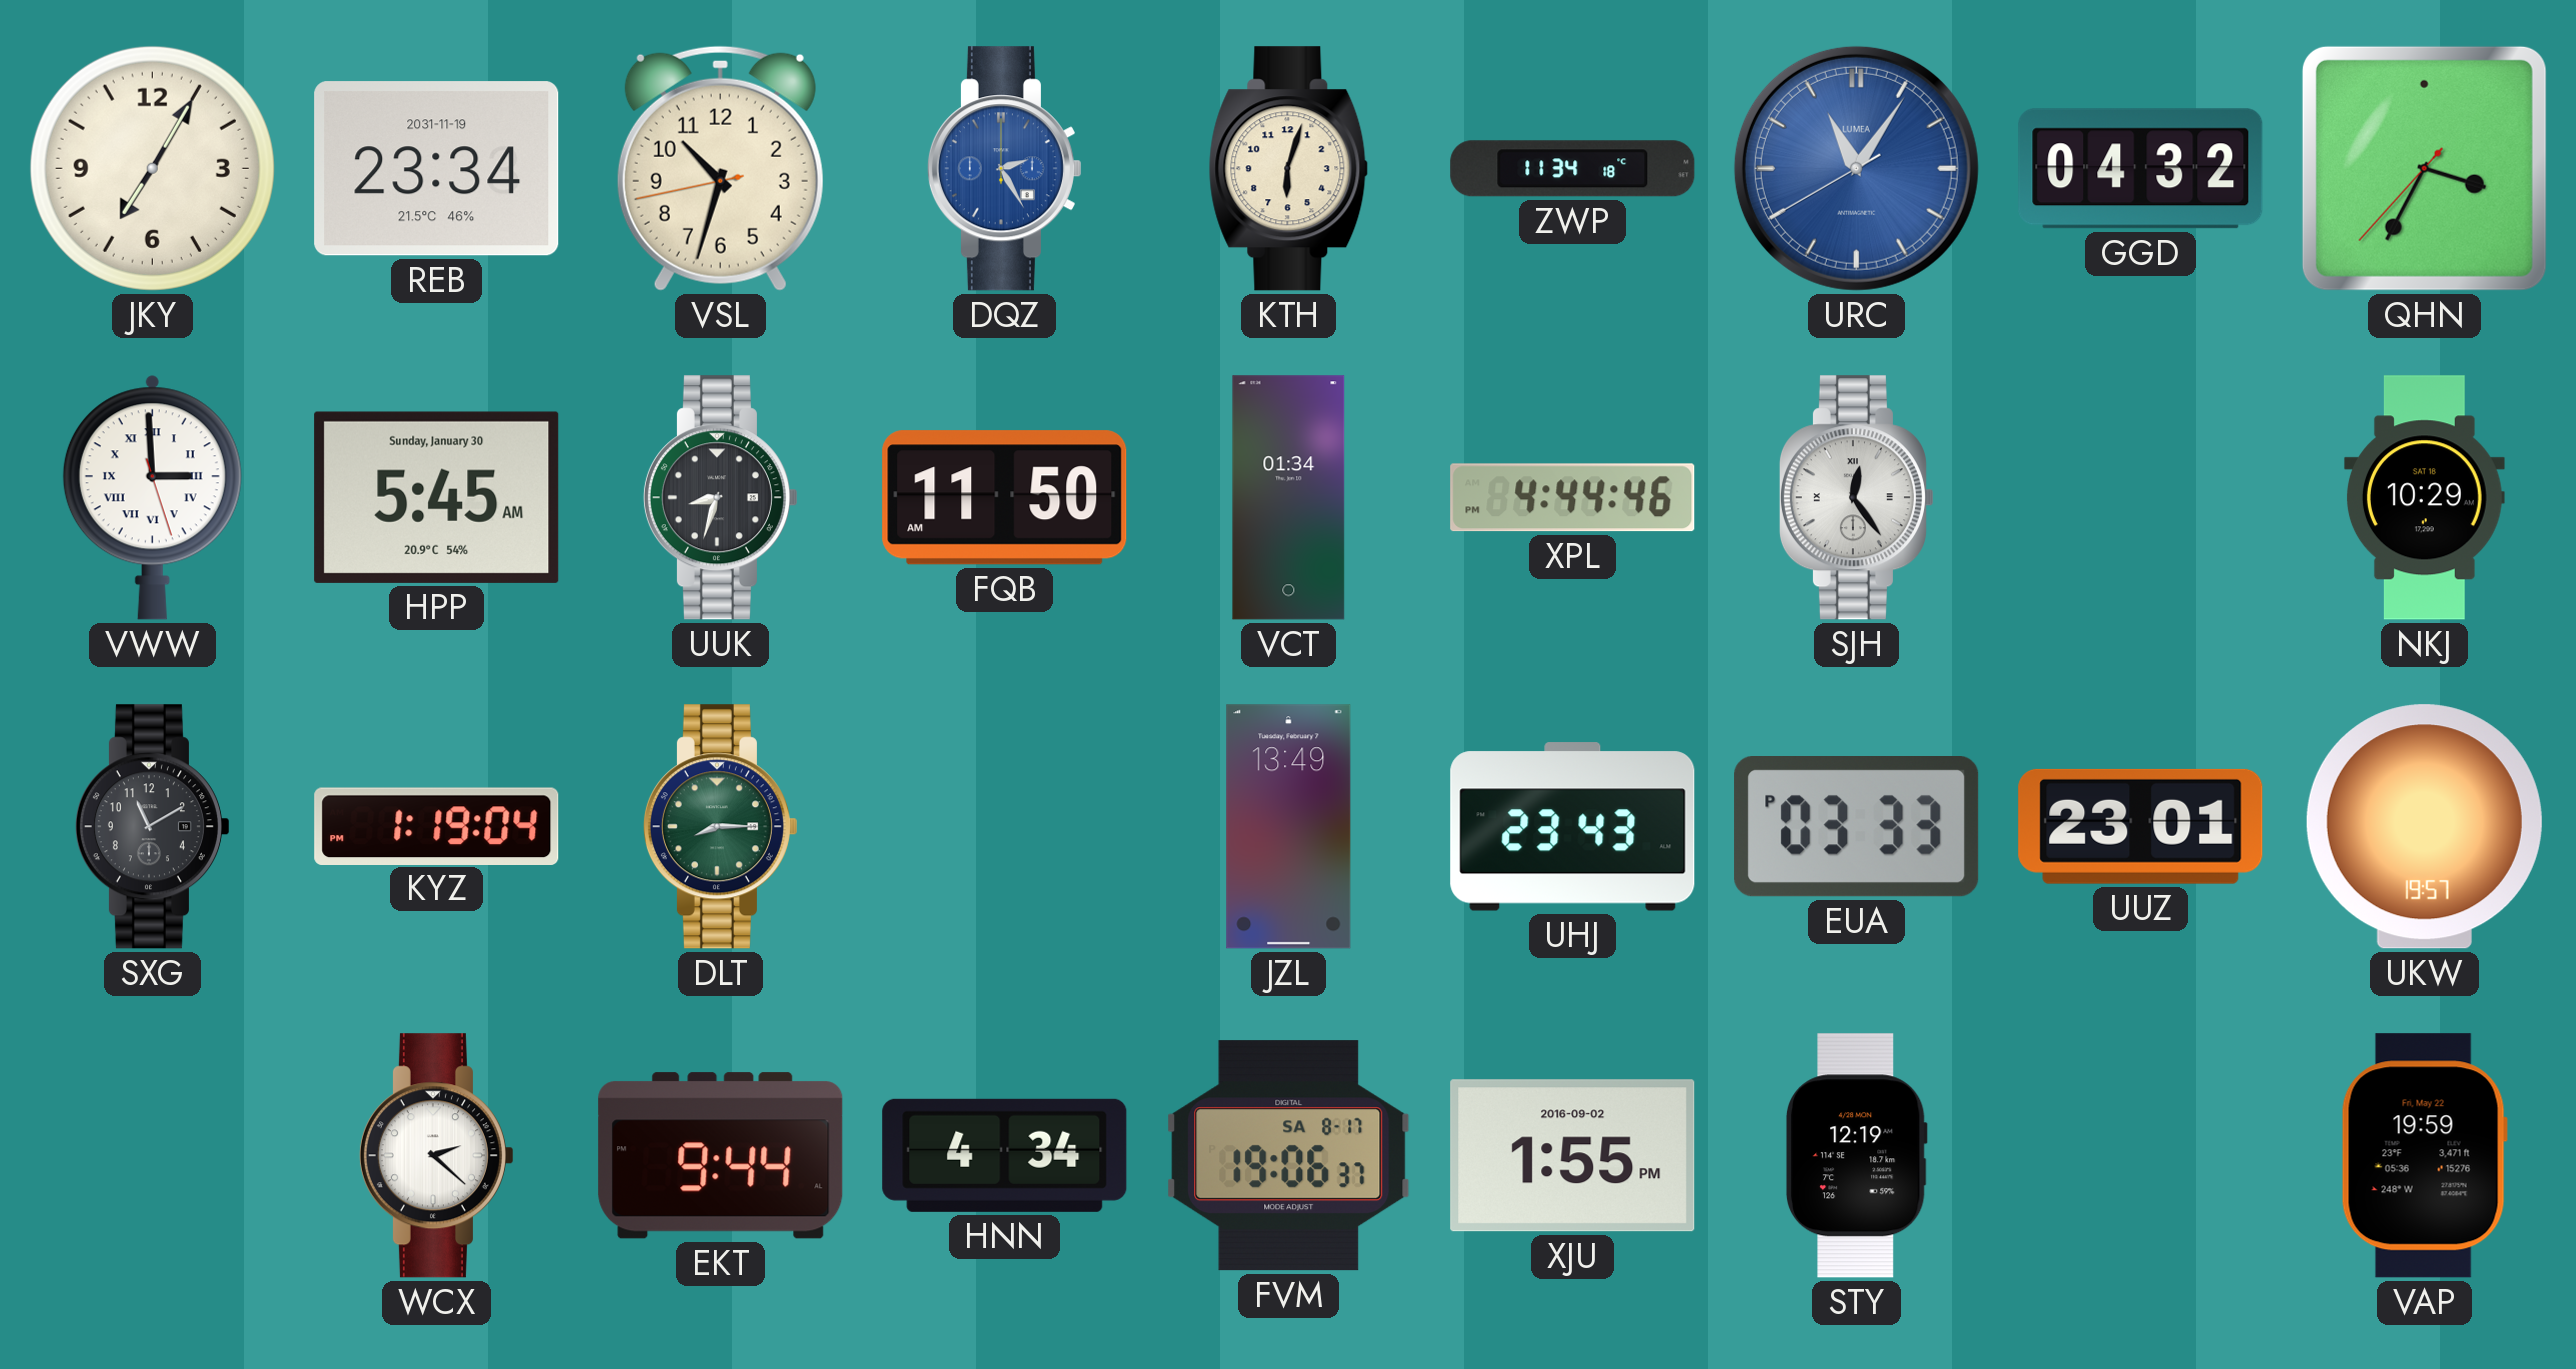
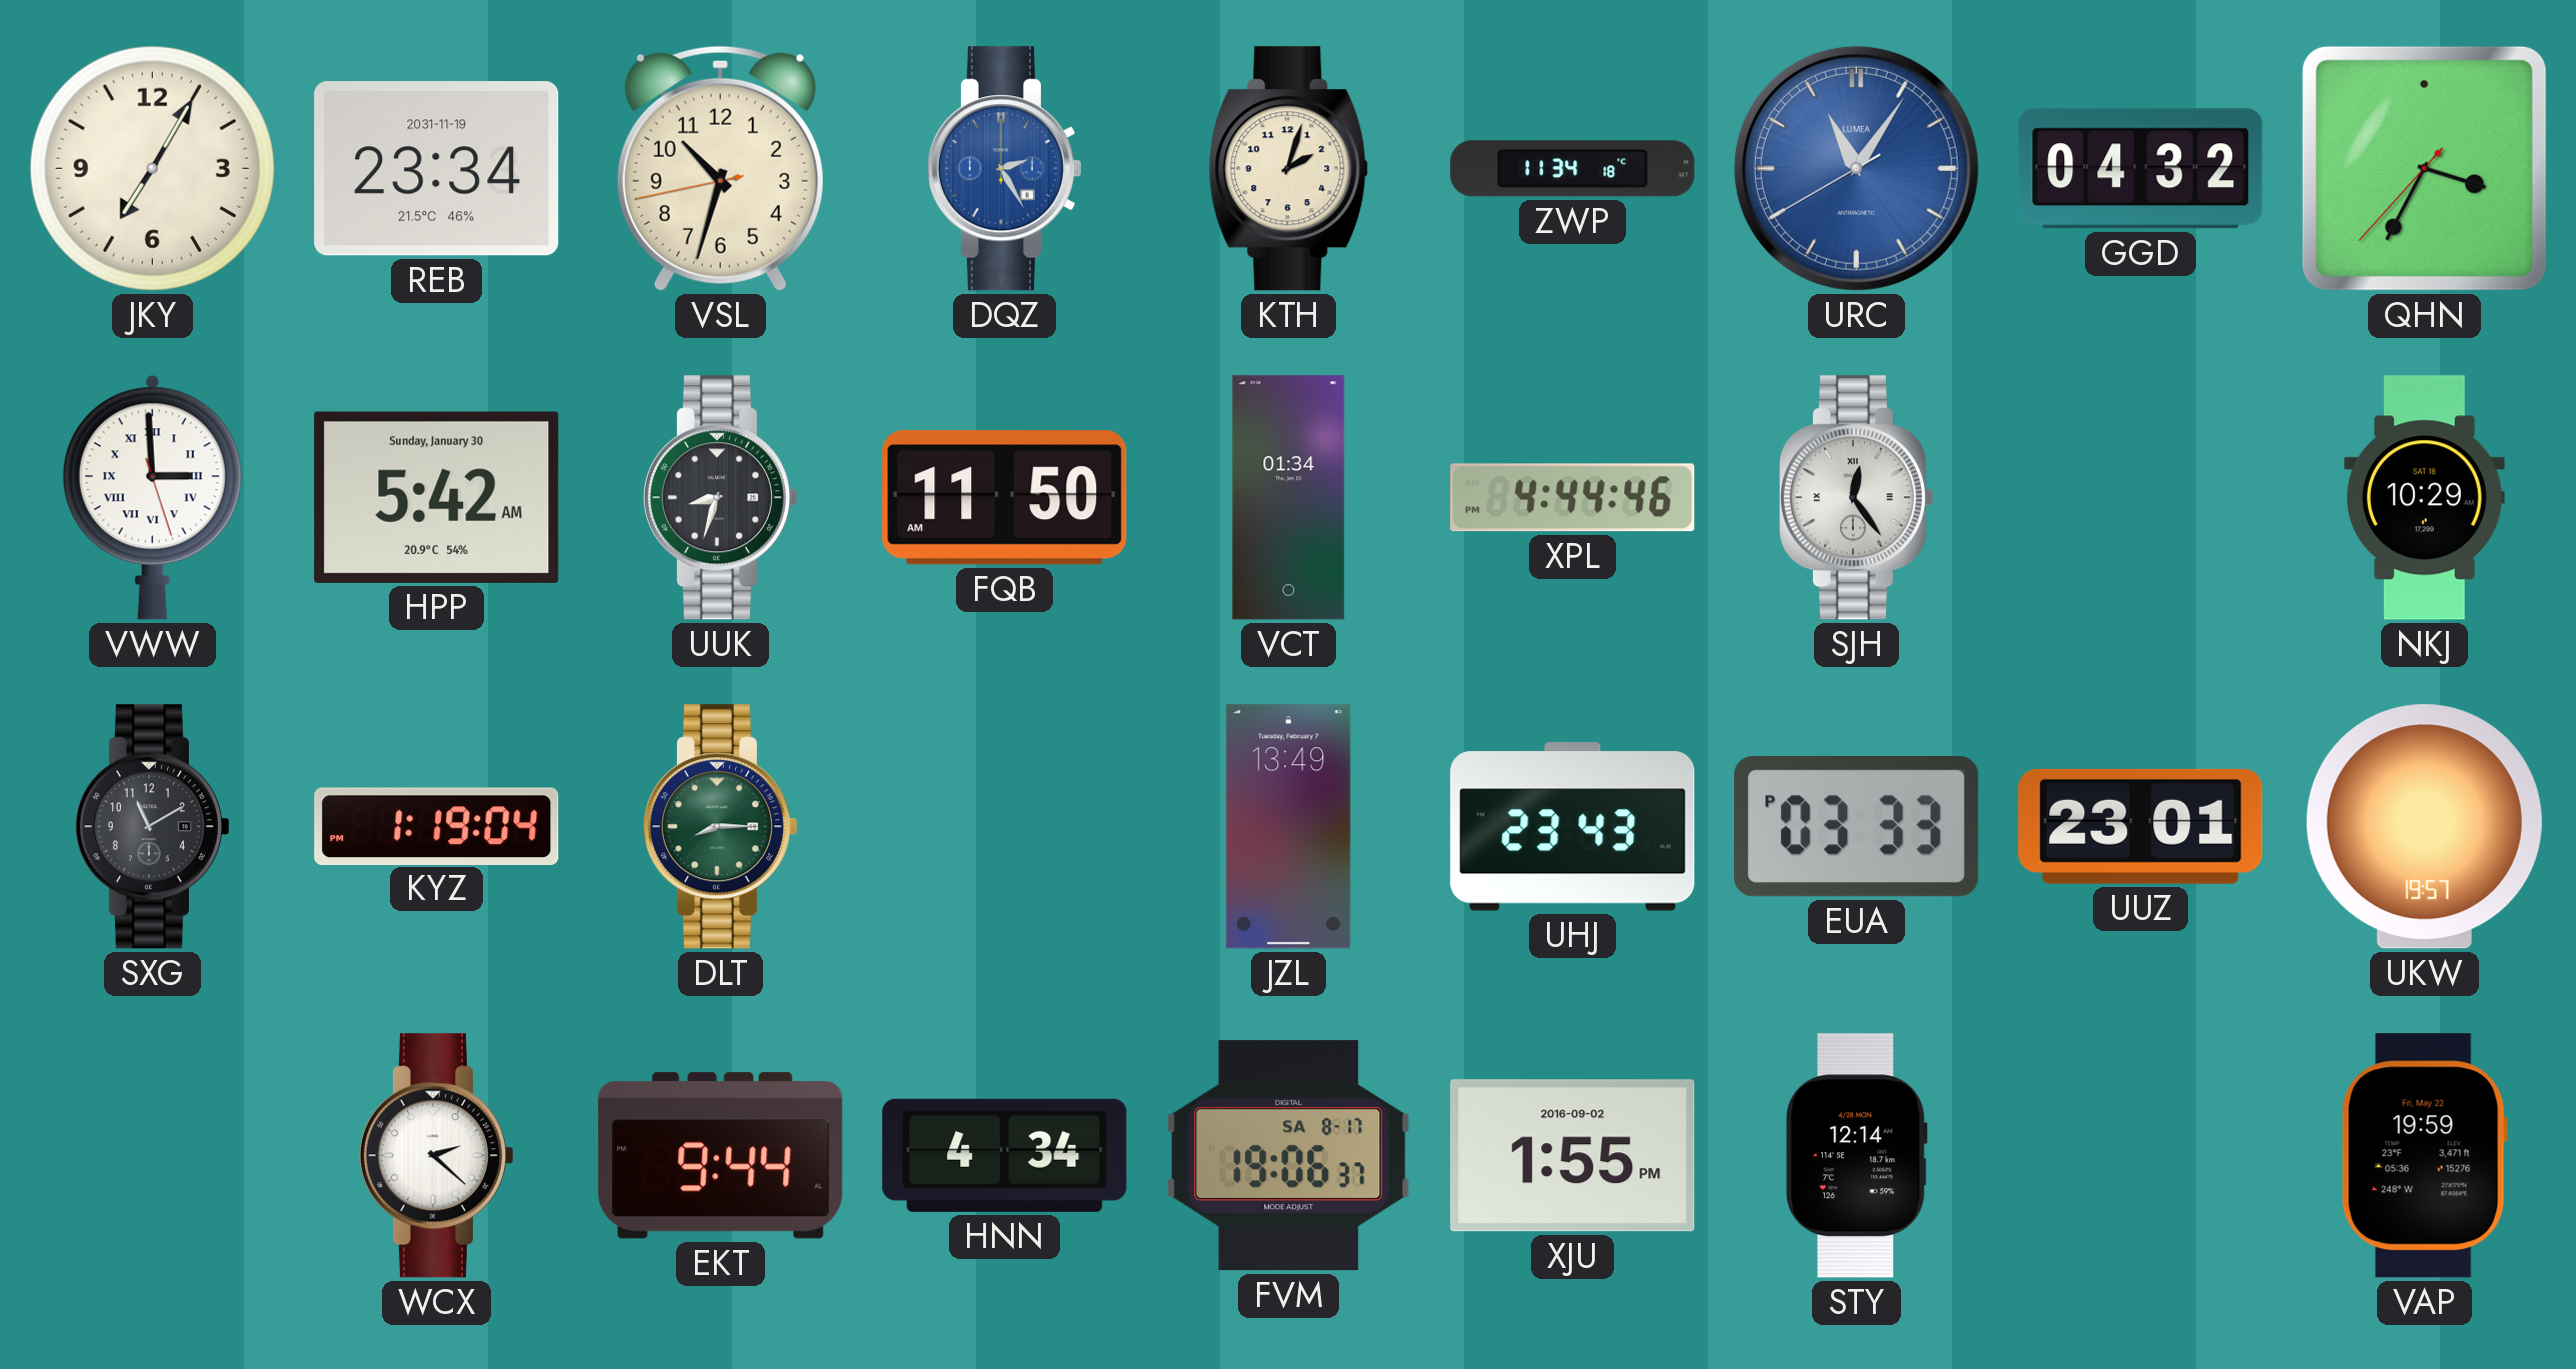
KTH: 6:03 -> 2:03 (1289, 169)
HPP: 5:45 -> 5:42 (437, 497)
STY: 12:19 -> 12:14 (1856, 1156)
